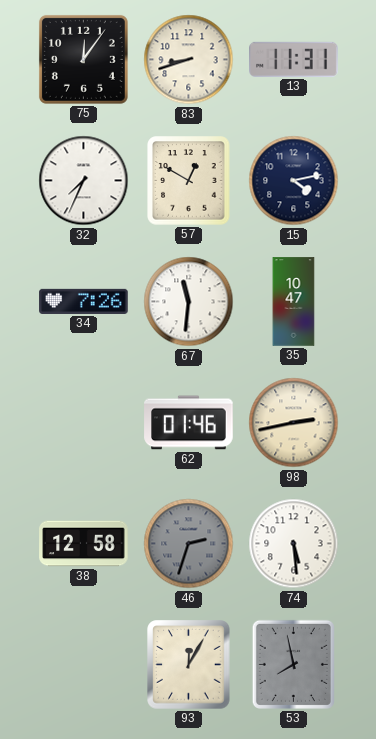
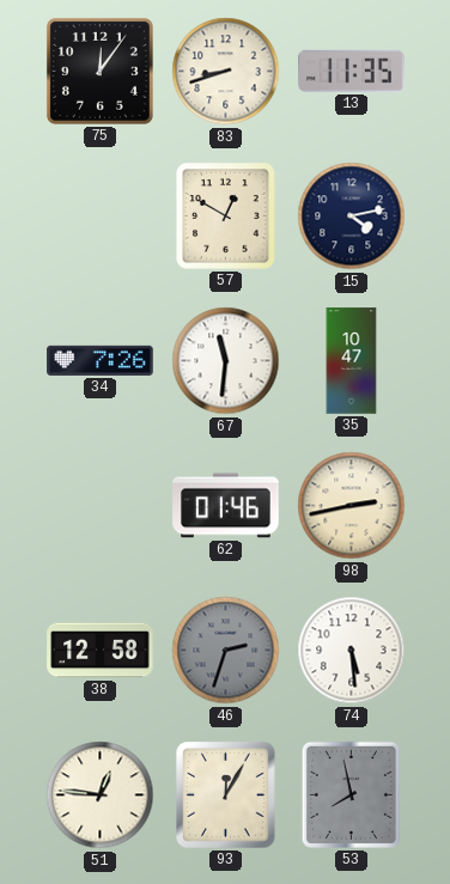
13: 11:31 -> 11:35 (352, 71)
32: 7:34 -> none (84, 181)
51: none -> 12:46 (101, 795)
